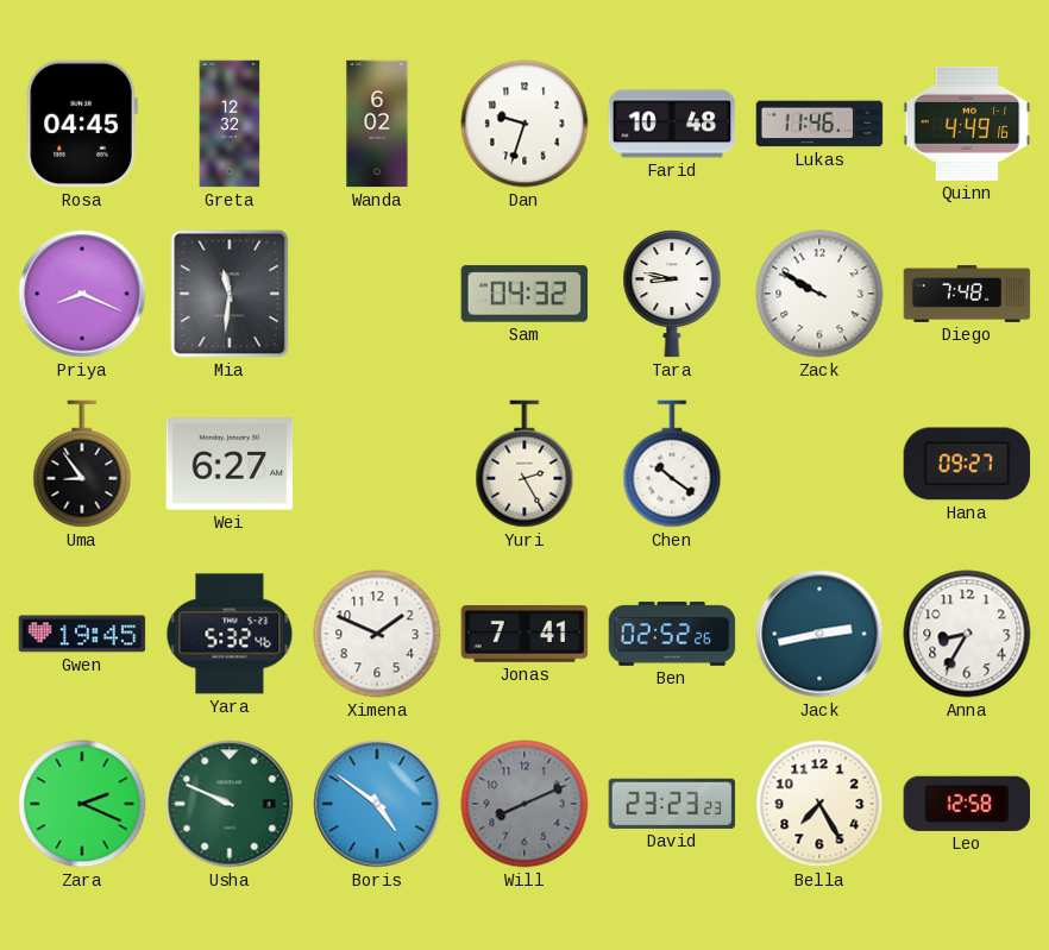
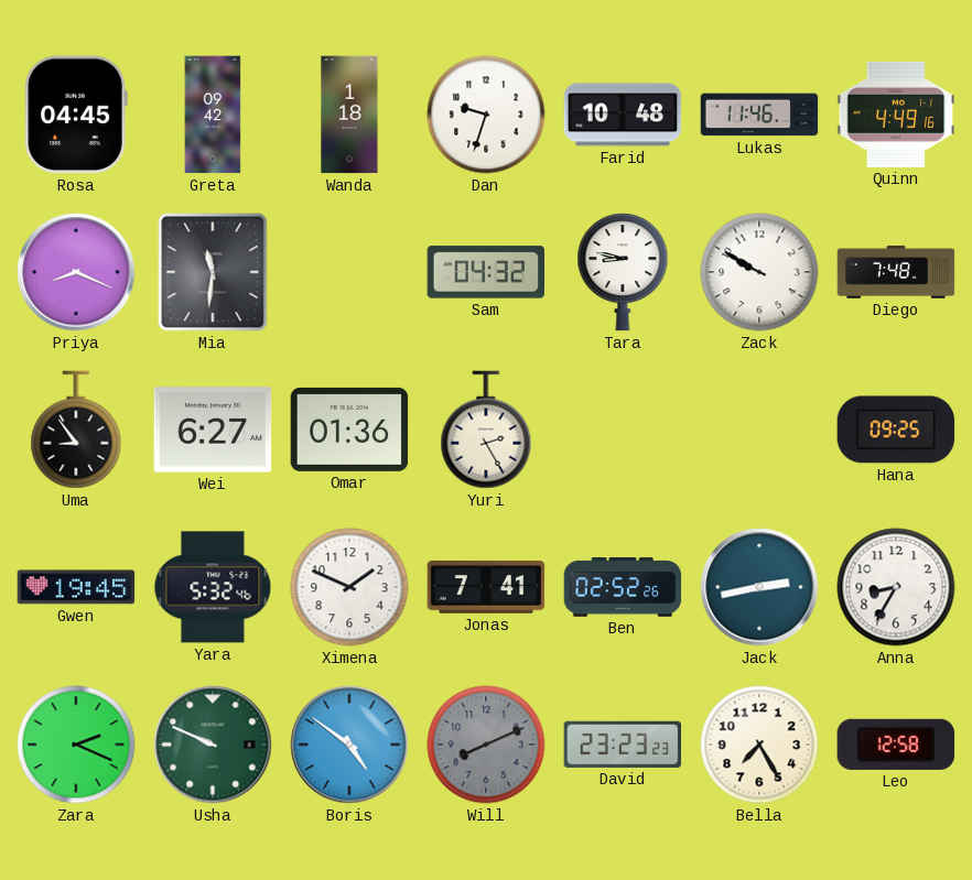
Greta: 12:32 -> 09:42 (213, 115)
Wanda: 6:02 -> 1:18 (349, 115)
Omar: none -> 01:36 (349, 430)
Chen: 10:21 -> none (672, 464)
Hana: 09:27 -> 09:25 (896, 430)
